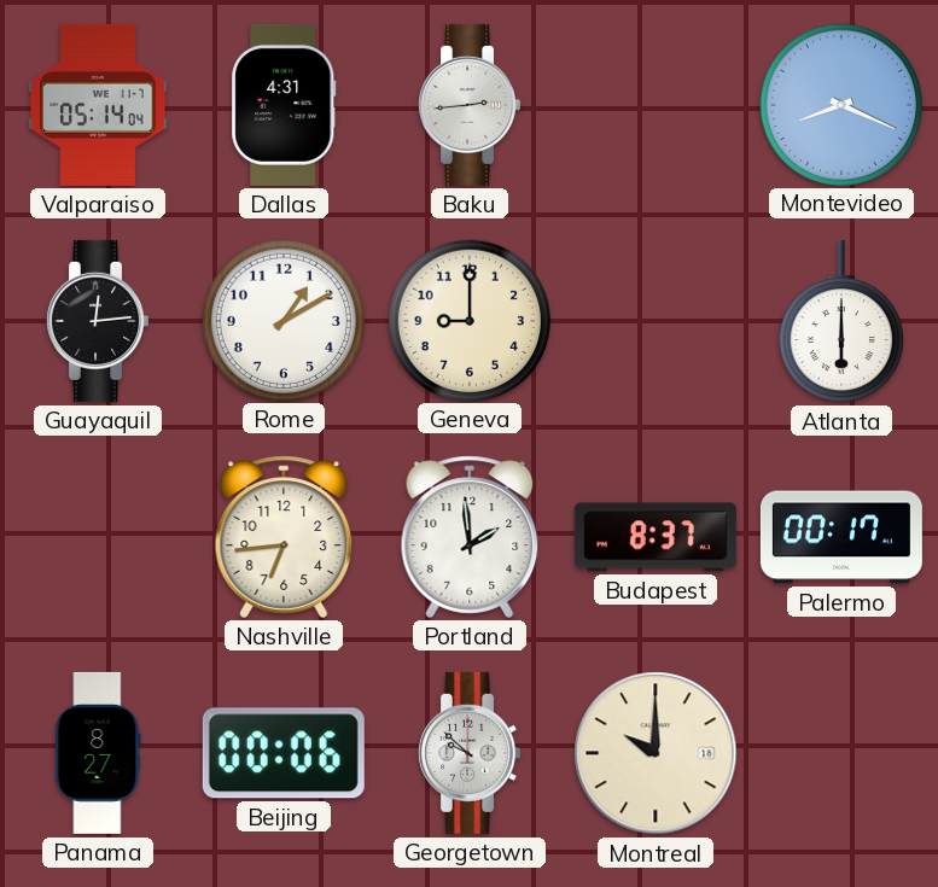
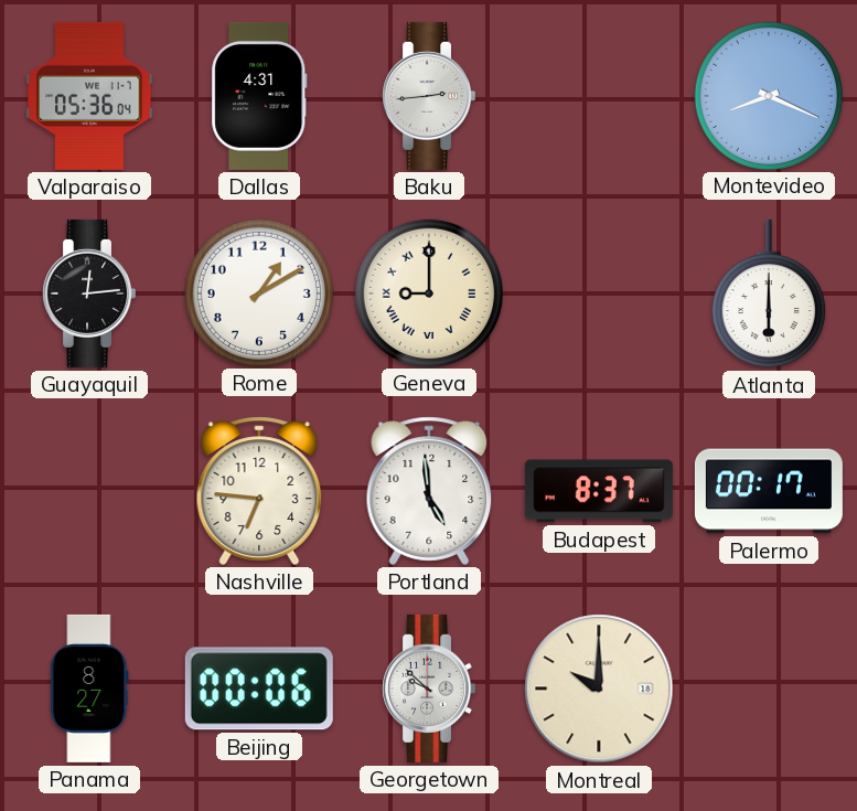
Valparaiso: 05:14 -> 05:36 (89, 96)
Geneva numerals: Arabic -> Roman (428, 292)
Nashville: 6:44 -> 6:46 (259, 491)
Portland: 1:59 -> 4:59 (429, 491)
